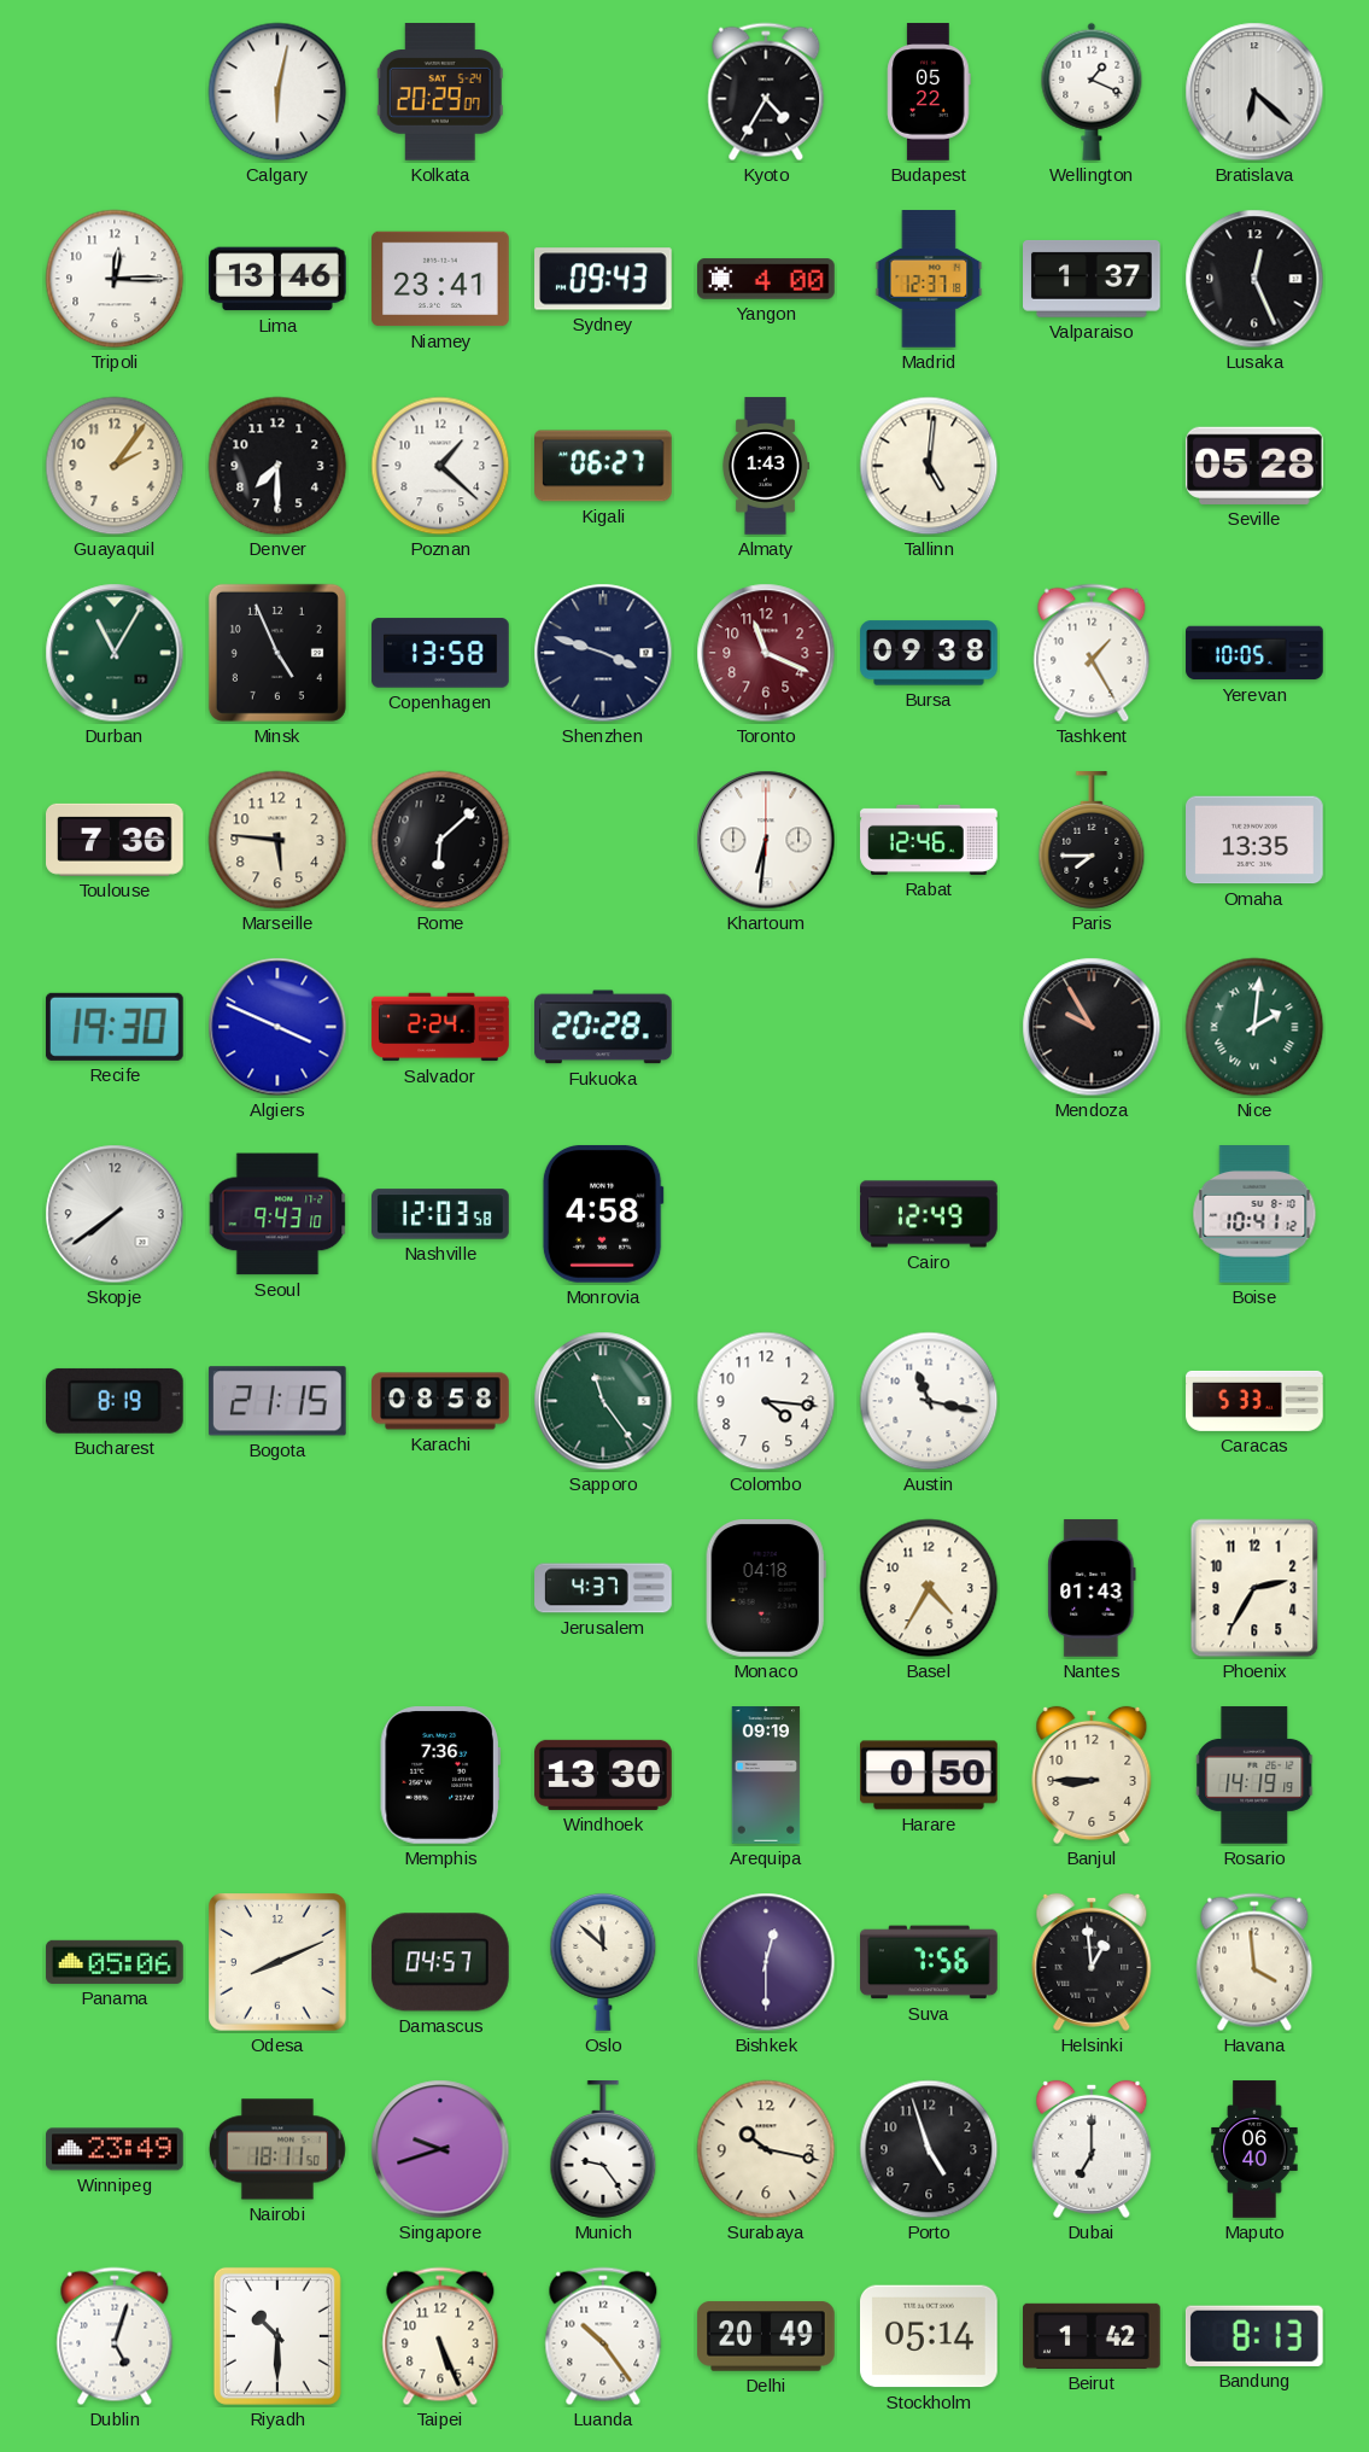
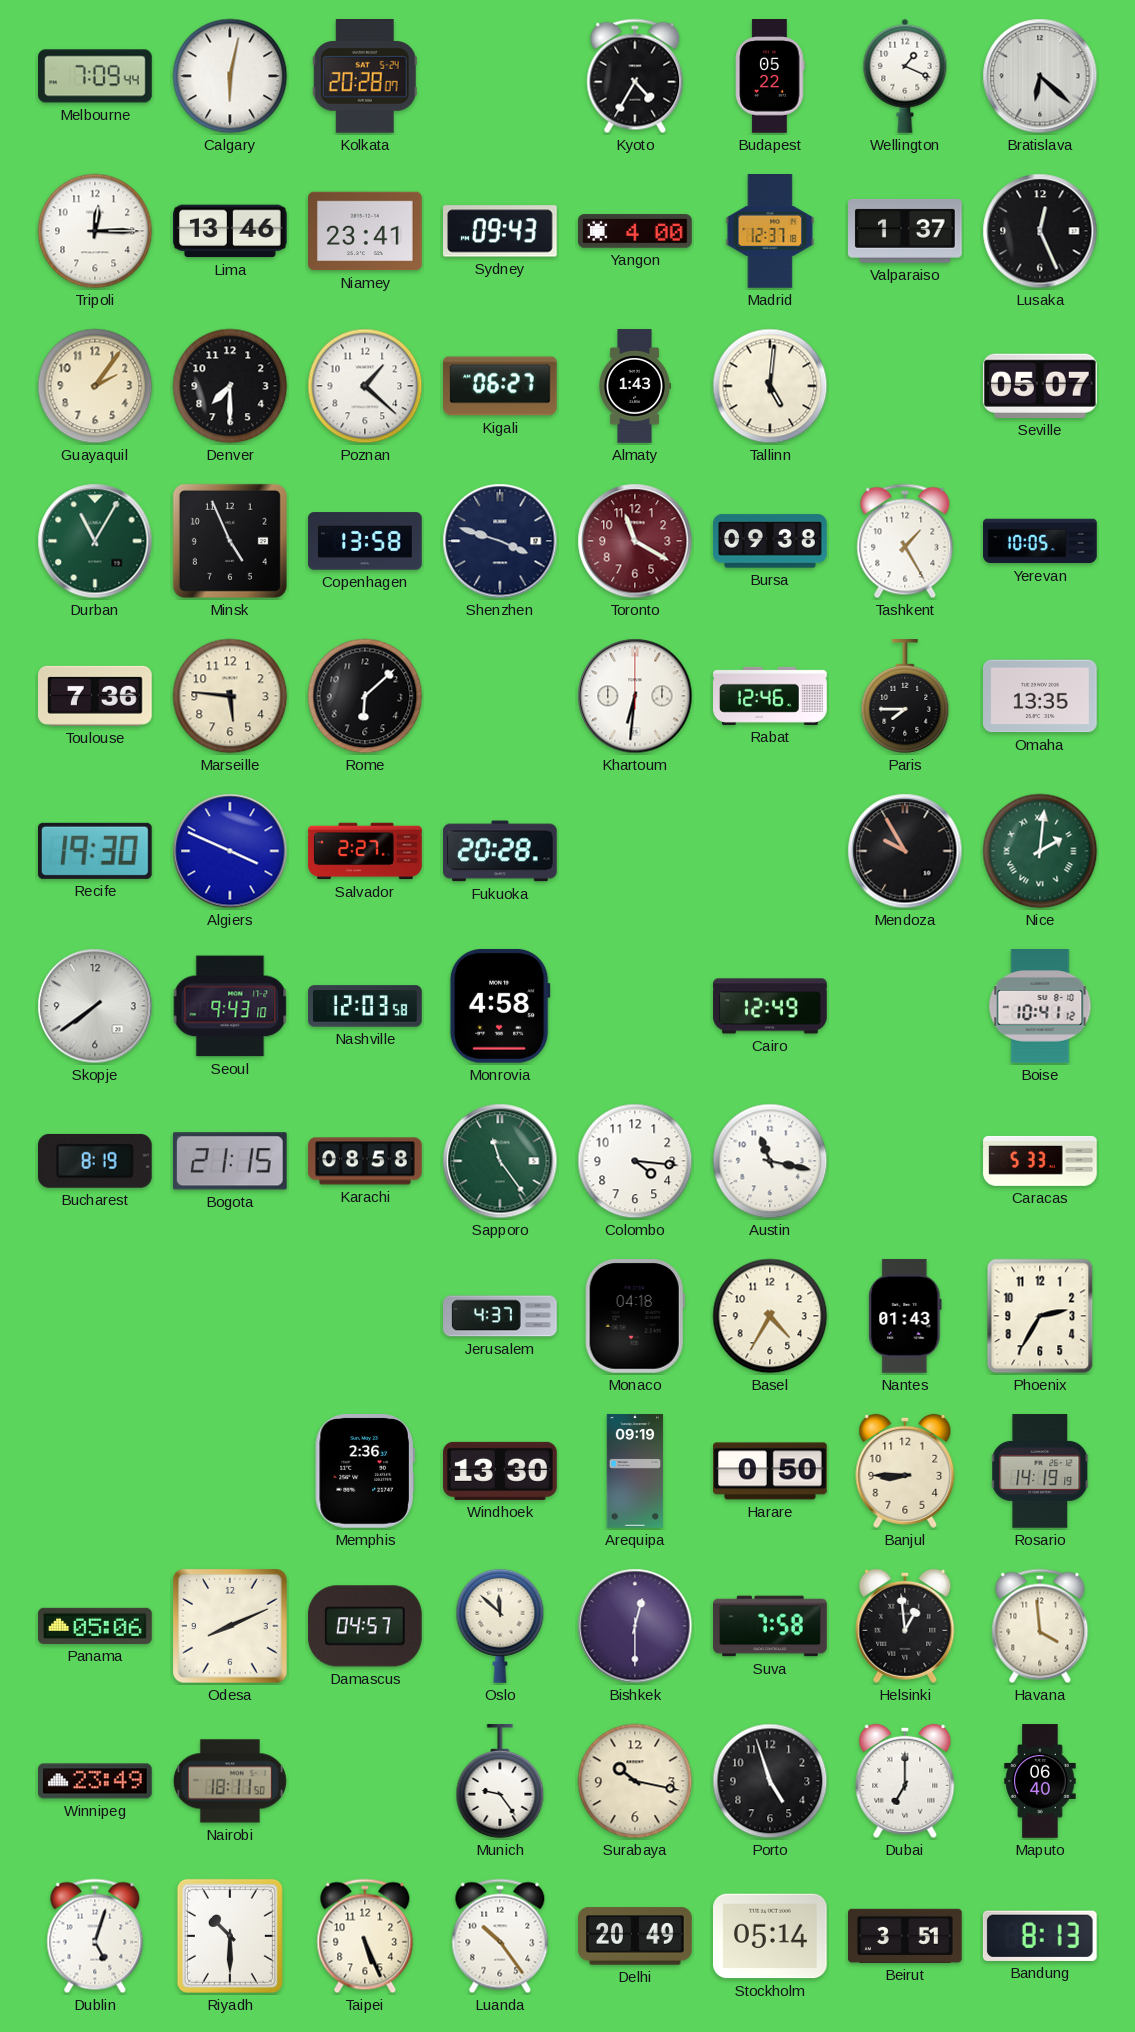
Melbourne: none -> 7:09 (95, 76)
Kolkata: 20:29 -> 20:28 (365, 77)
Seville: 05:28 -> 05:07 (1040, 386)
Toronto: 11:19 -> 11:20 (635, 541)
Salvador: 2:24 -> 2:27 (365, 851)
Memphis: 7:36 -> 2:36 (365, 1472)
Suva: 7:56 -> 7:58 (770, 1626)
Singapore: 9:42 -> none (440, 2149)
Beirut: 1:42 -> 3:51 (906, 1936)
